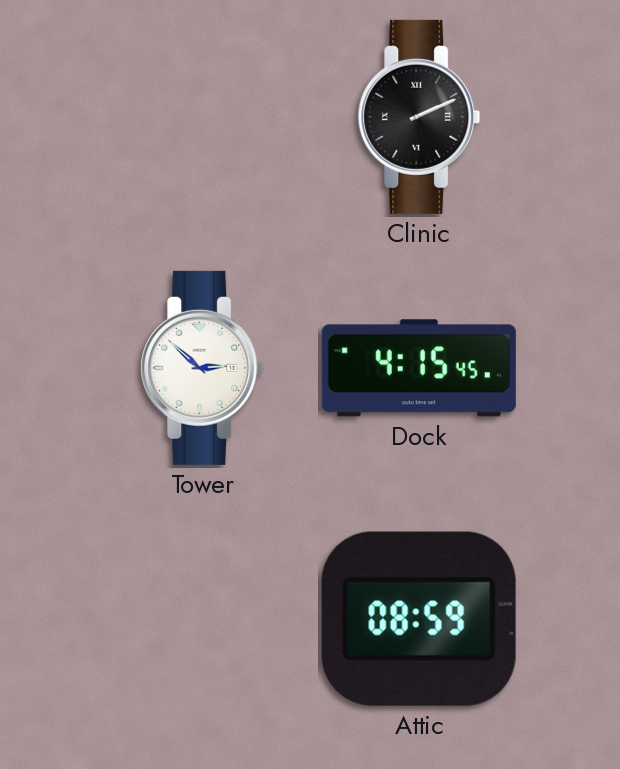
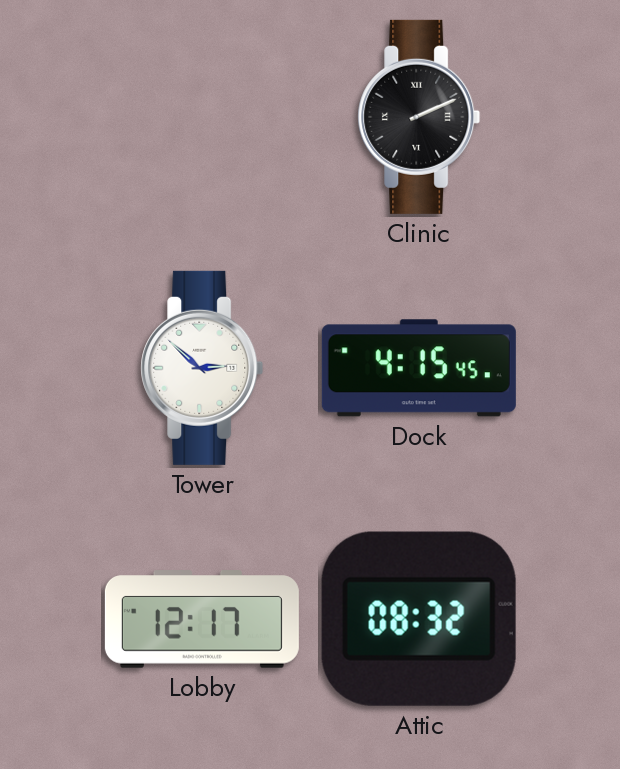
Lobby: none -> 12:17 (202, 619)
Attic: 08:59 -> 08:32 (419, 619)
